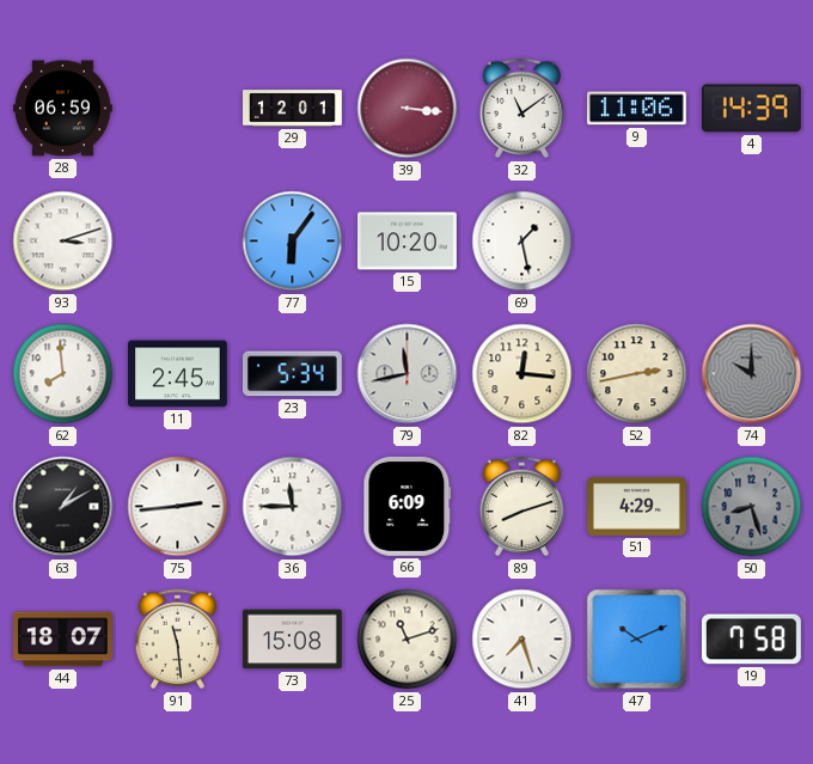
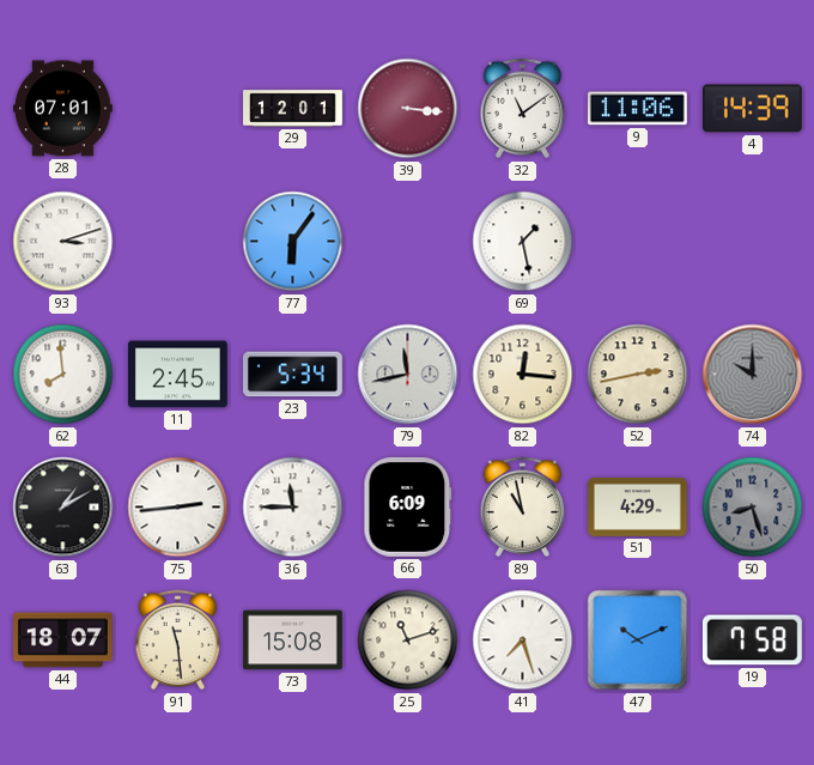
28: 06:59 -> 07:01 (63, 109)
15: 10:20 -> none (408, 242)
89: 8:12 -> 10:58 (523, 508)
